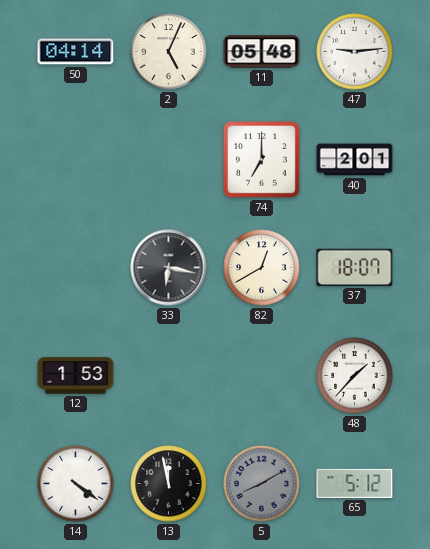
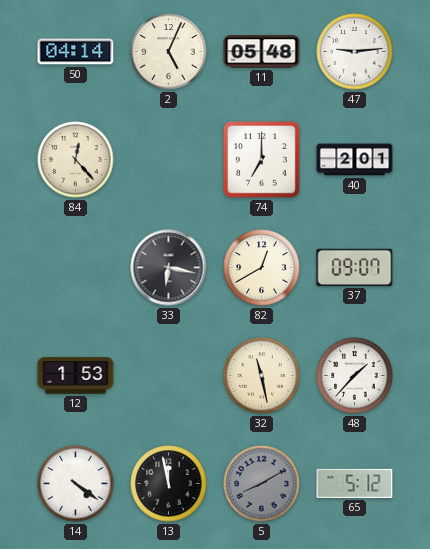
84: none -> 12:23 (76, 160)
37: 18:07 -> 09:07 (355, 267)
32: none -> 11:28 (262, 376)
